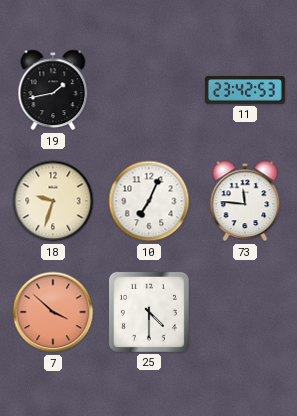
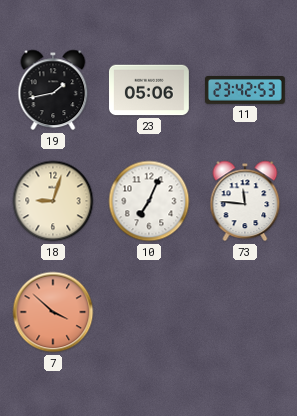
23: none -> 05:06 (149, 90)
18: 9:33 -> 9:03 (53, 201)
25: 4:30 -> none (149, 312)
